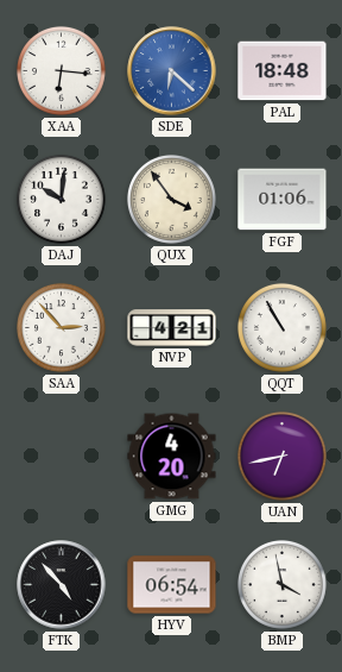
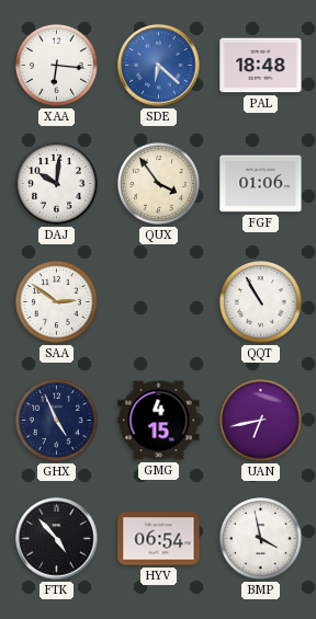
SAA: 2:53 -> 2:51 (56, 301)
NVP: 4:21 -> none (172, 328)
GHX: none -> 4:56 (56, 420)
GMG: 4:20 -> 4:15 (159, 421)
